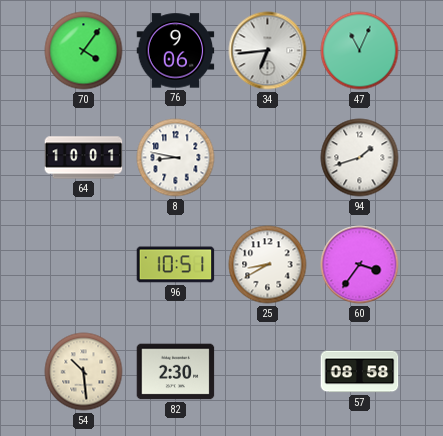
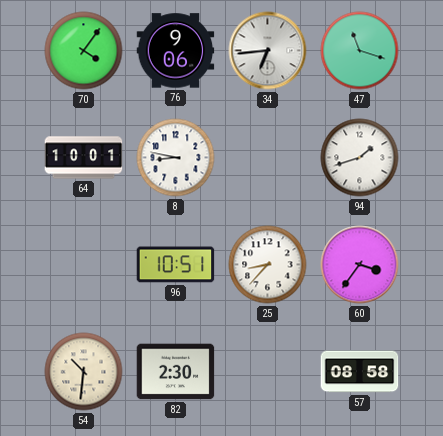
47: 11:04 -> 11:18 (360, 51)
25: 8:40 -> 8:37 (268, 265)
54: 10:29 -> 10:31 (84, 372)
